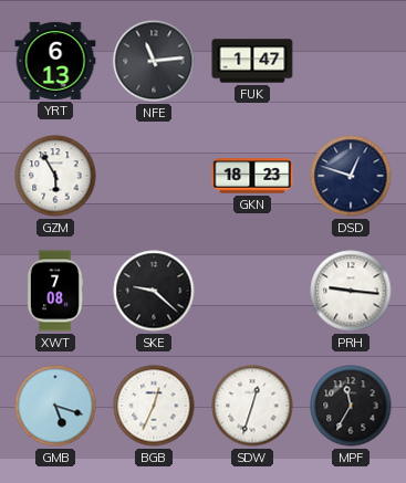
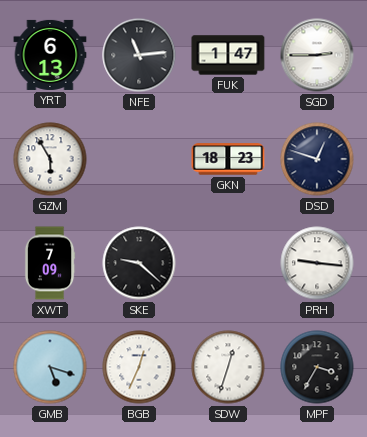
SGD: none -> 2:45 (317, 55)
XWT: 7:08 -> 7:09 (50, 263)
MPF: 11:35 -> 3:35 (317, 367)
